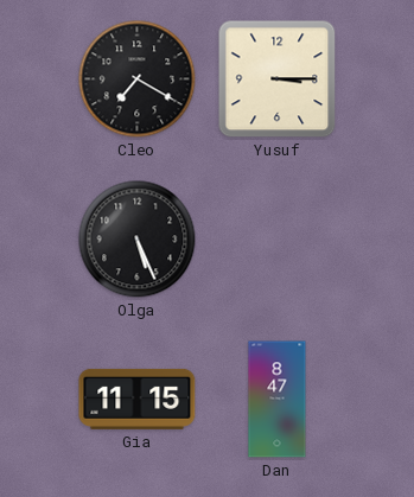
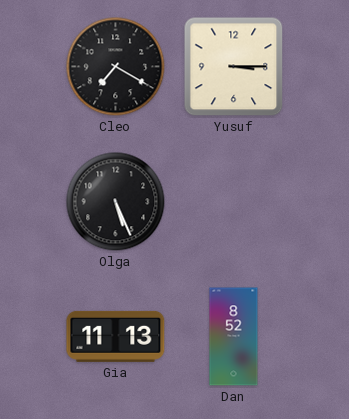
Gia: 11:15 -> 11:13 (116, 336)
Dan: 8:47 -> 8:52 (234, 337)
